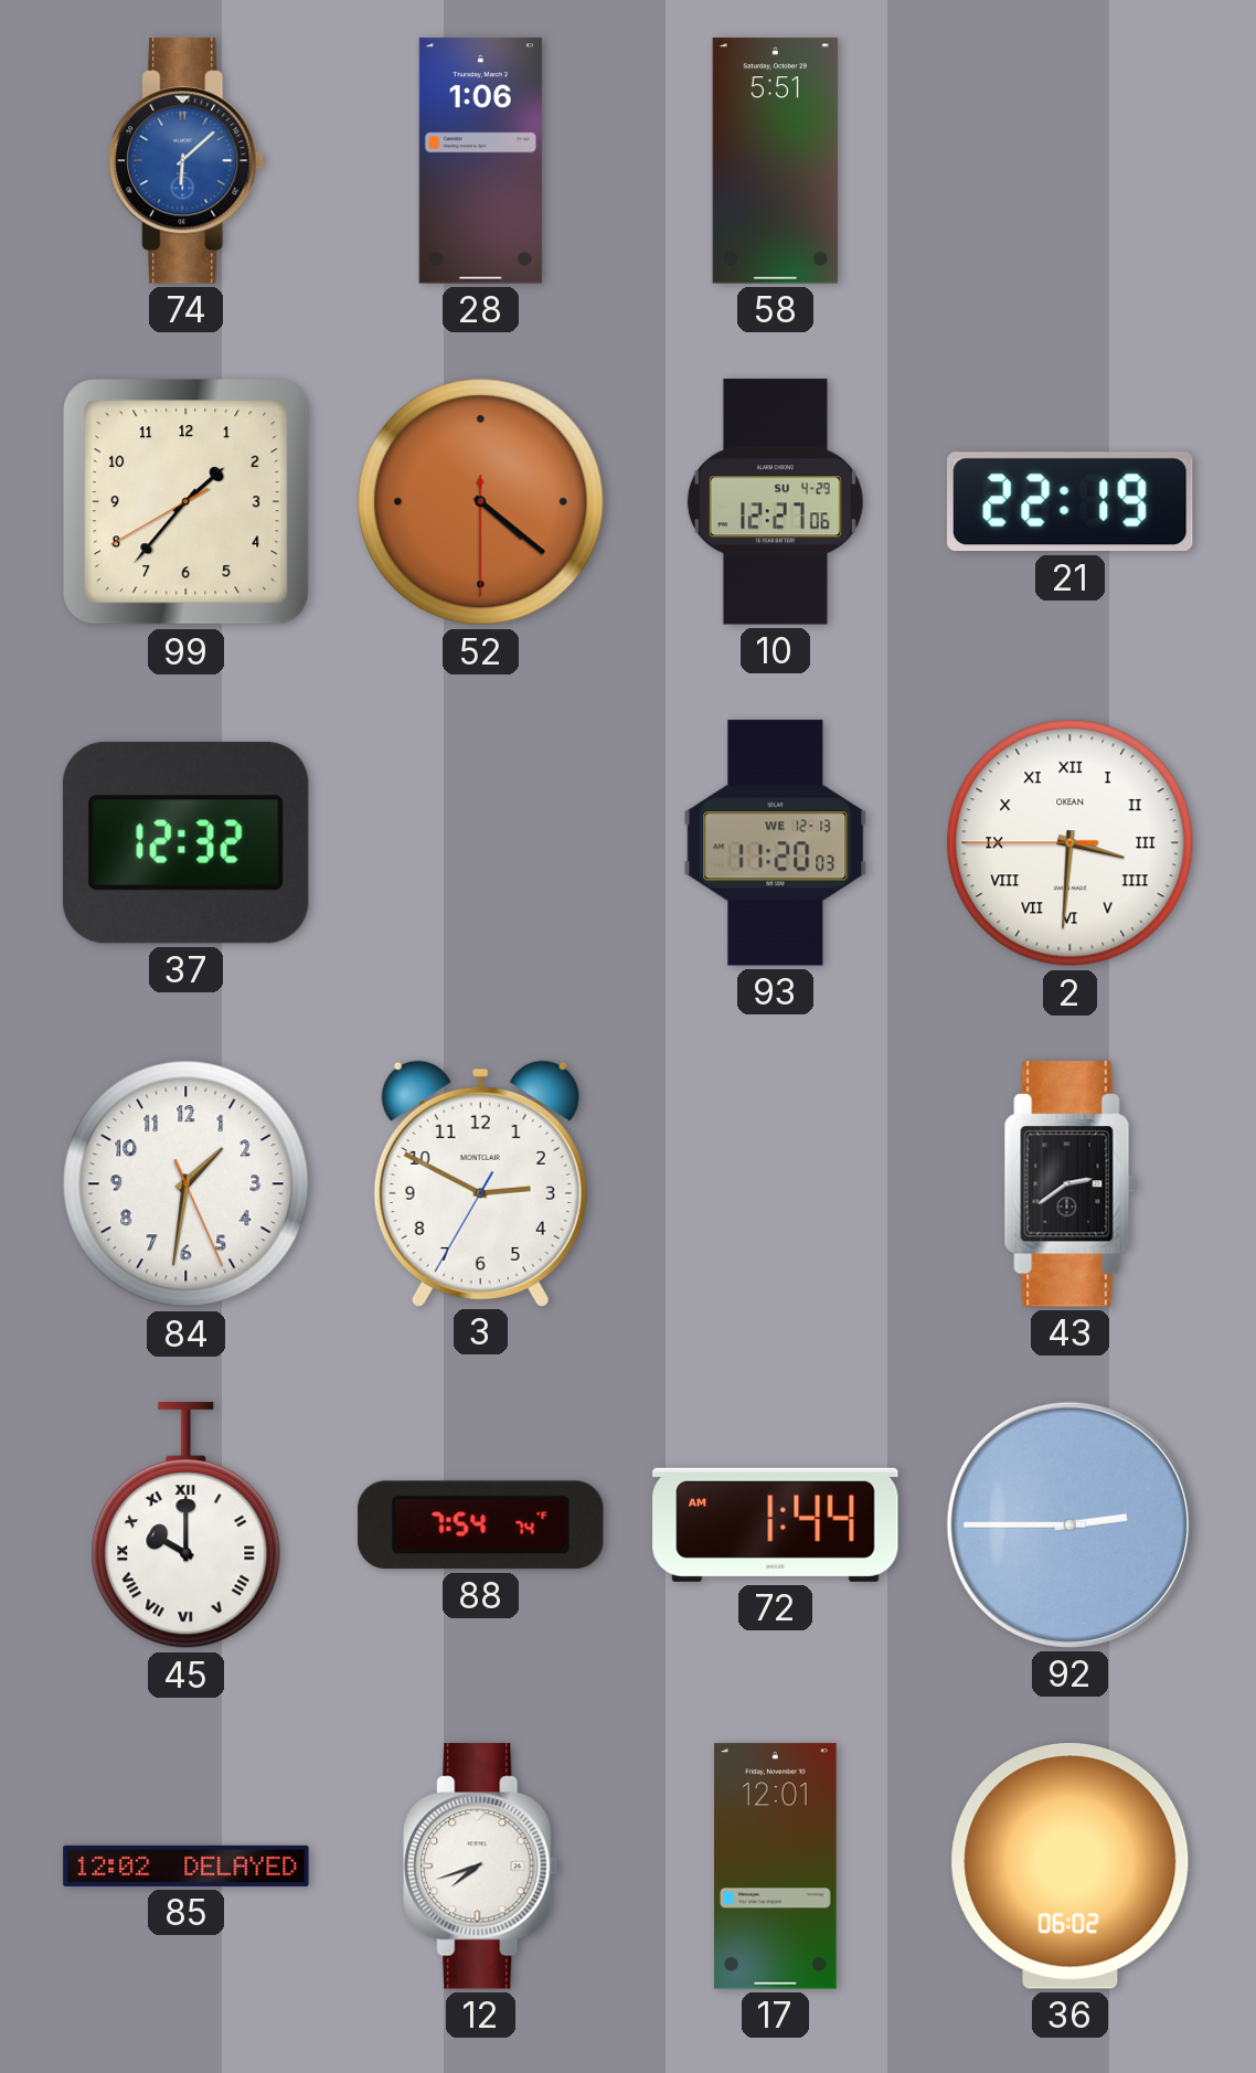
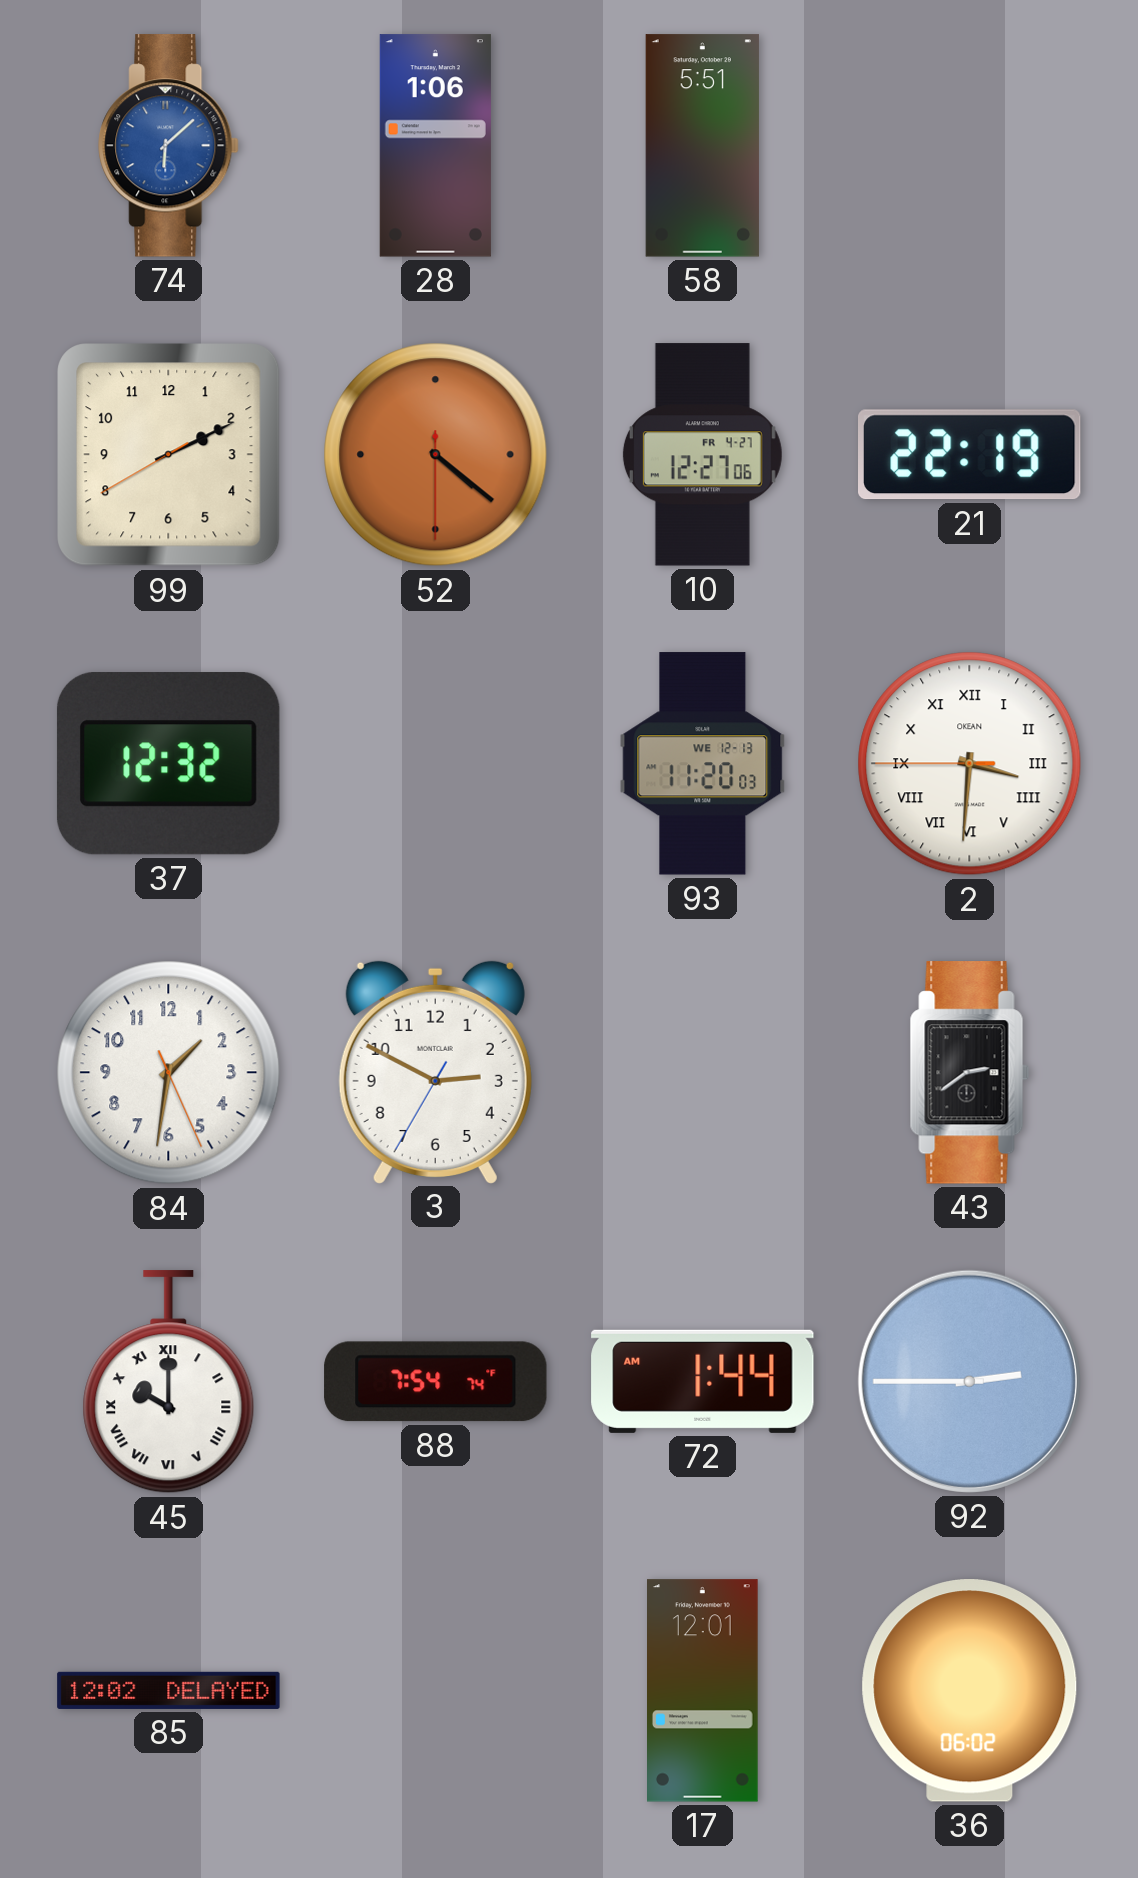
99: 1:36 -> 2:10 (169, 455)
10 date: SU 4-29 -> FR 4-27 (702, 455)
12: 7:42 -> none (481, 1867)
